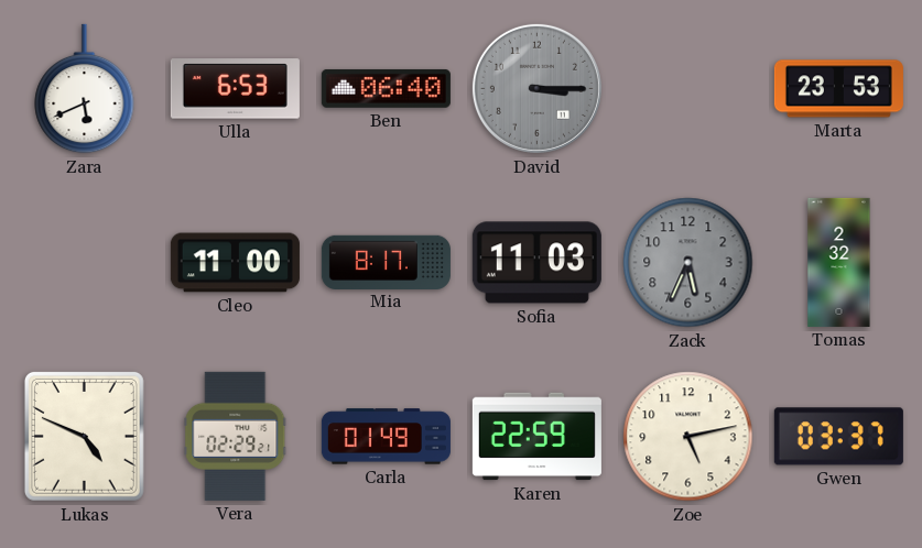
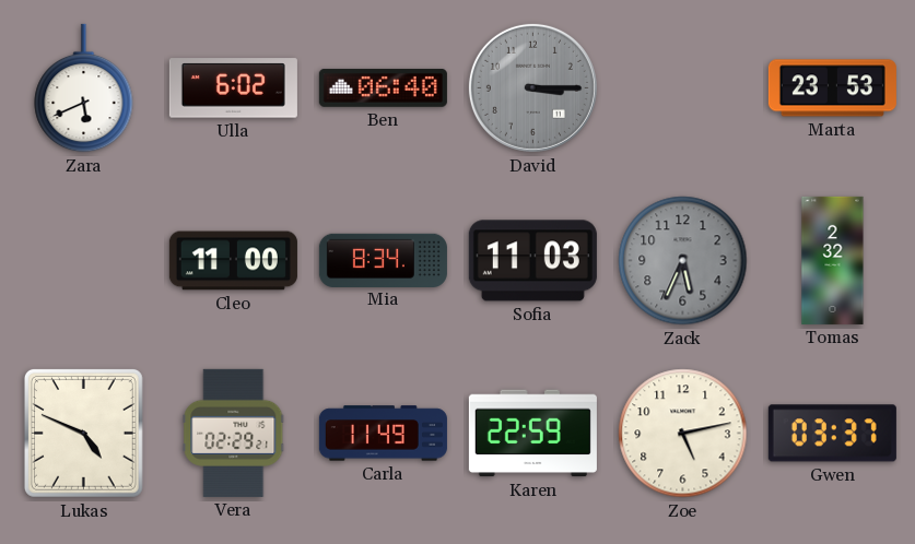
Ulla: 6:53 -> 6:02 (233, 88)
Mia: 8:17 -> 8:34 (383, 260)
Carla: 01:49 -> 11:49 (383, 434)
